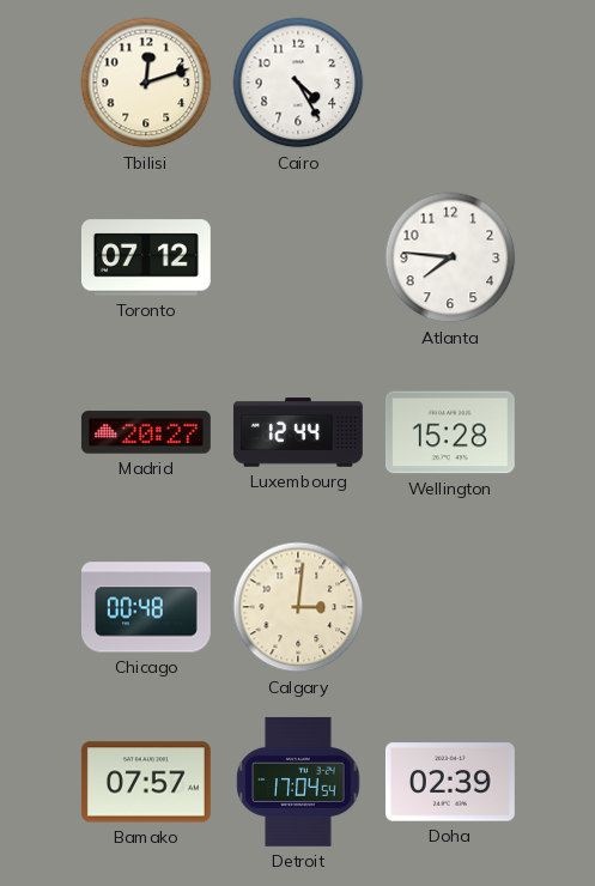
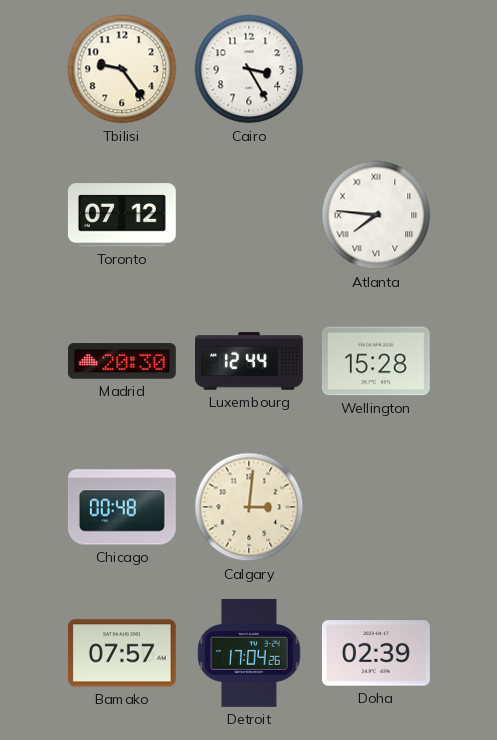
Tbilisi: 12:12 -> 9:24 (122, 69)
Cairo: 4:25 -> 3:25 (249, 69)
Atlanta numerals: Arabic -> Roman (376, 215)
Madrid: 20:27 -> 20:30 (122, 361)
Detroit: 17:04:54 -> 17:04:26 (249, 653)
